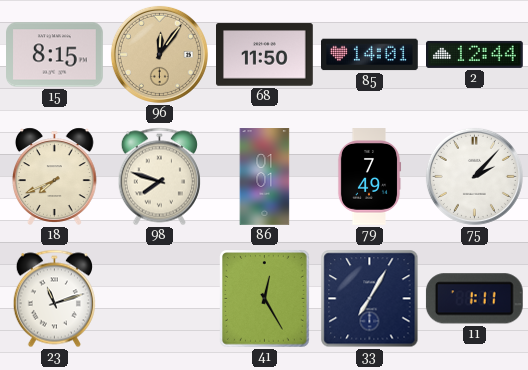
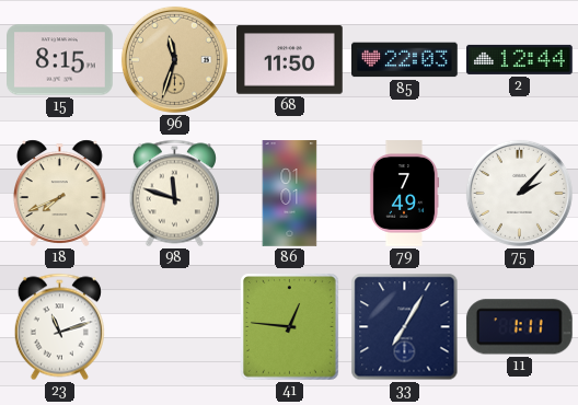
96: 12:06 -> 11:33 (174, 59)
85: 14:01 -> 22:03 (405, 60)
98: 7:48 -> 11:48 (174, 194)
41: 12:25 -> 12:46 (290, 327)
